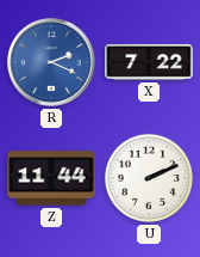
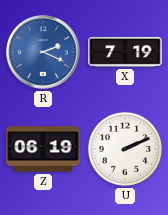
X: 7:22 -> 7:19 (125, 52)
Z: 11:44 -> 06:19 (43, 149)
